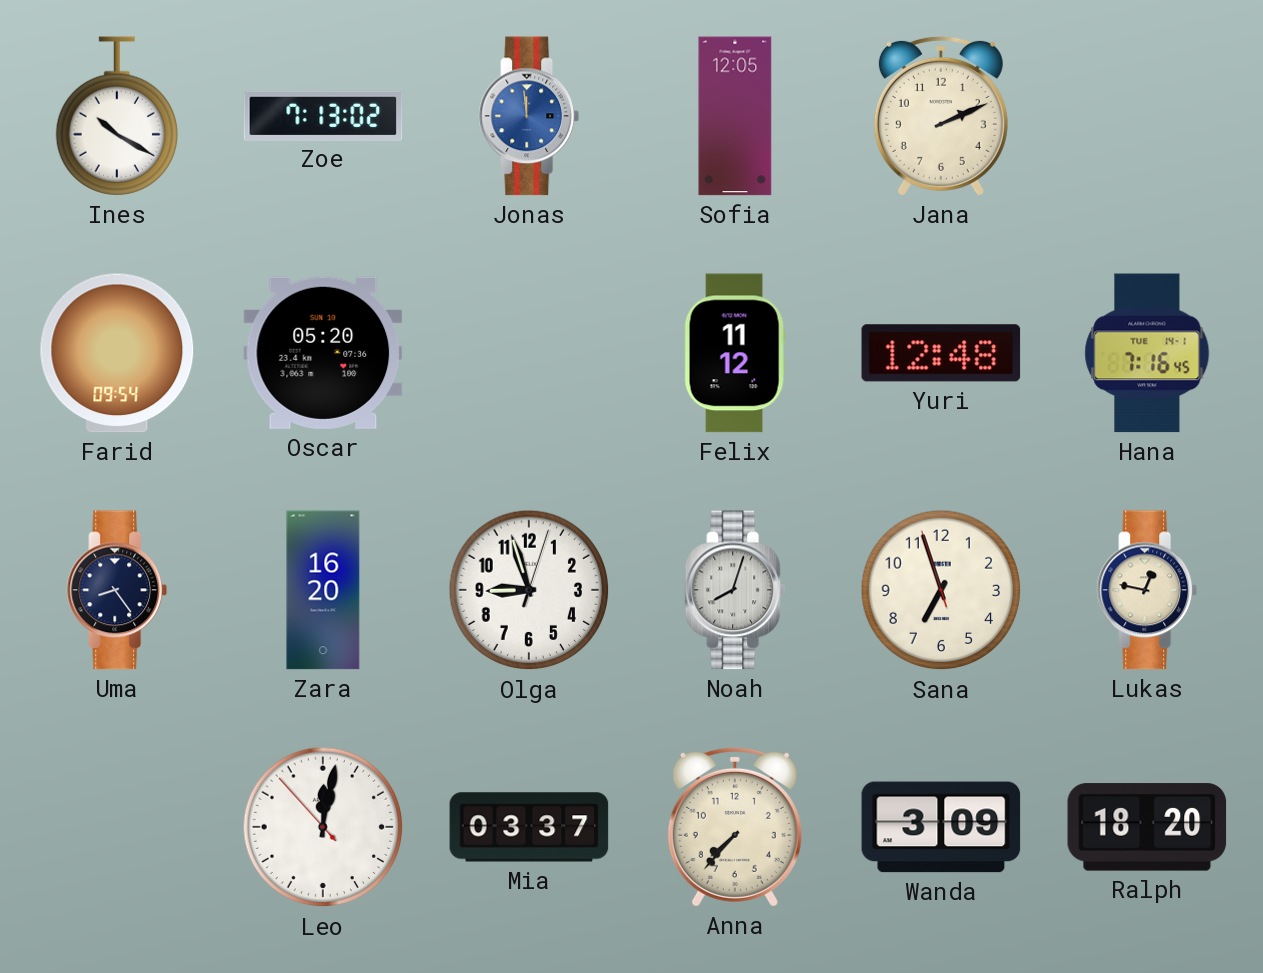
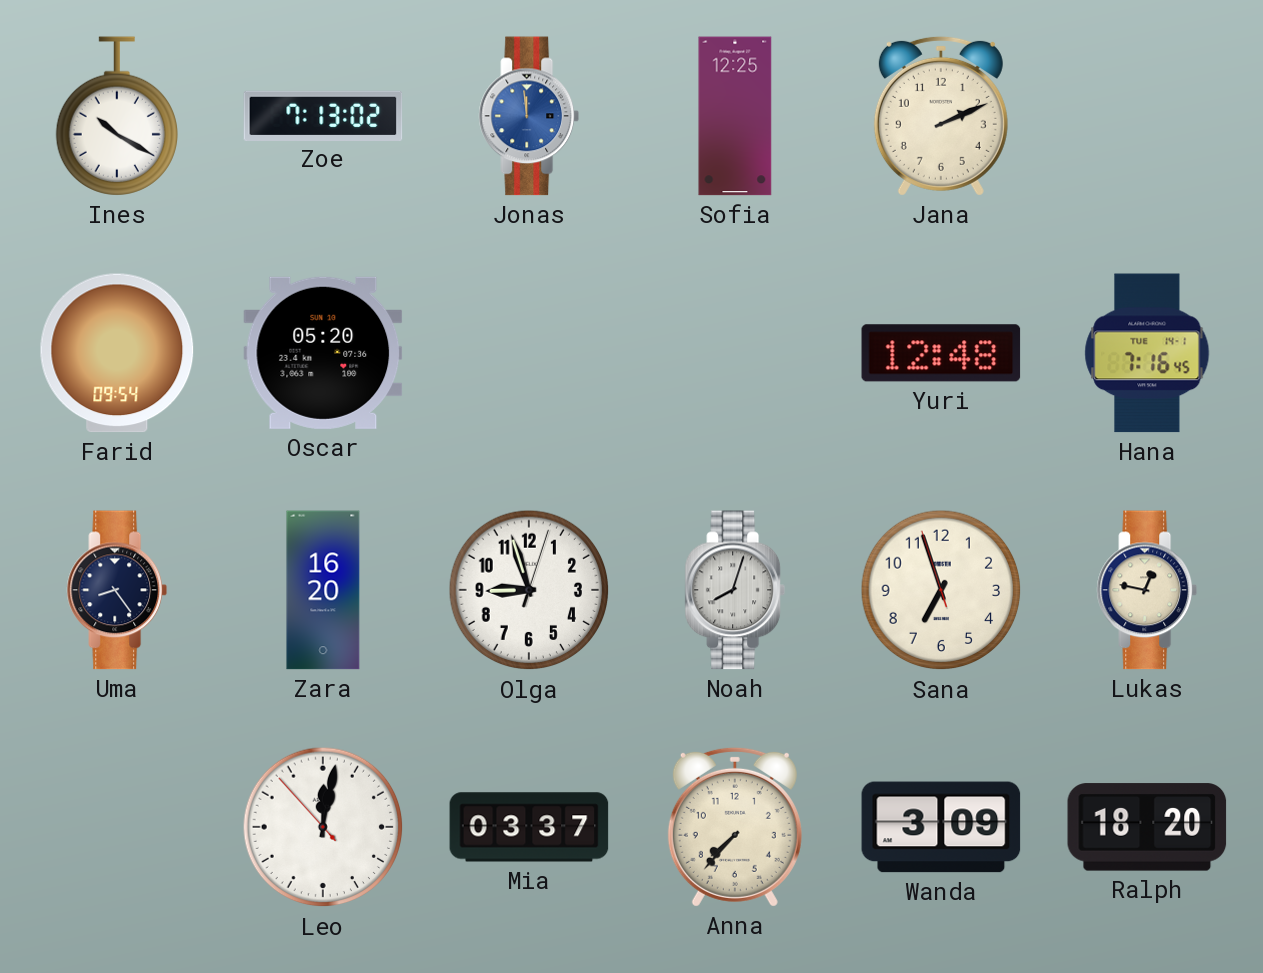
Sofia: 12:05 -> 12:25 (735, 116)
Felix: 11:12 -> none (735, 353)
